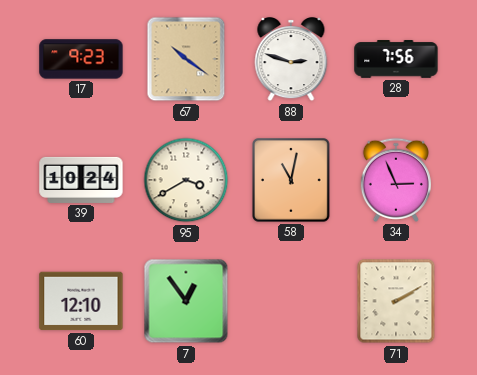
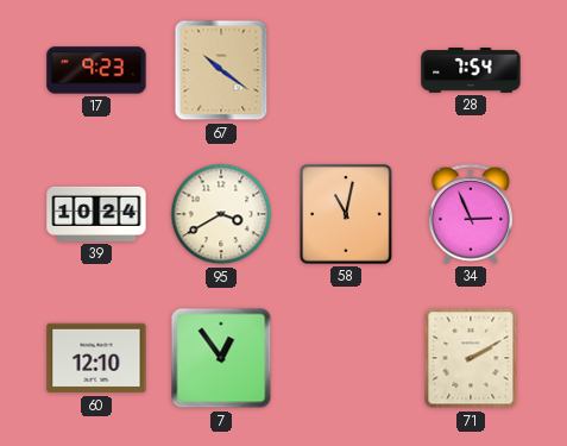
88: 2:48 -> none (291, 60)
28: 7:56 -> 7:54 (471, 70)
